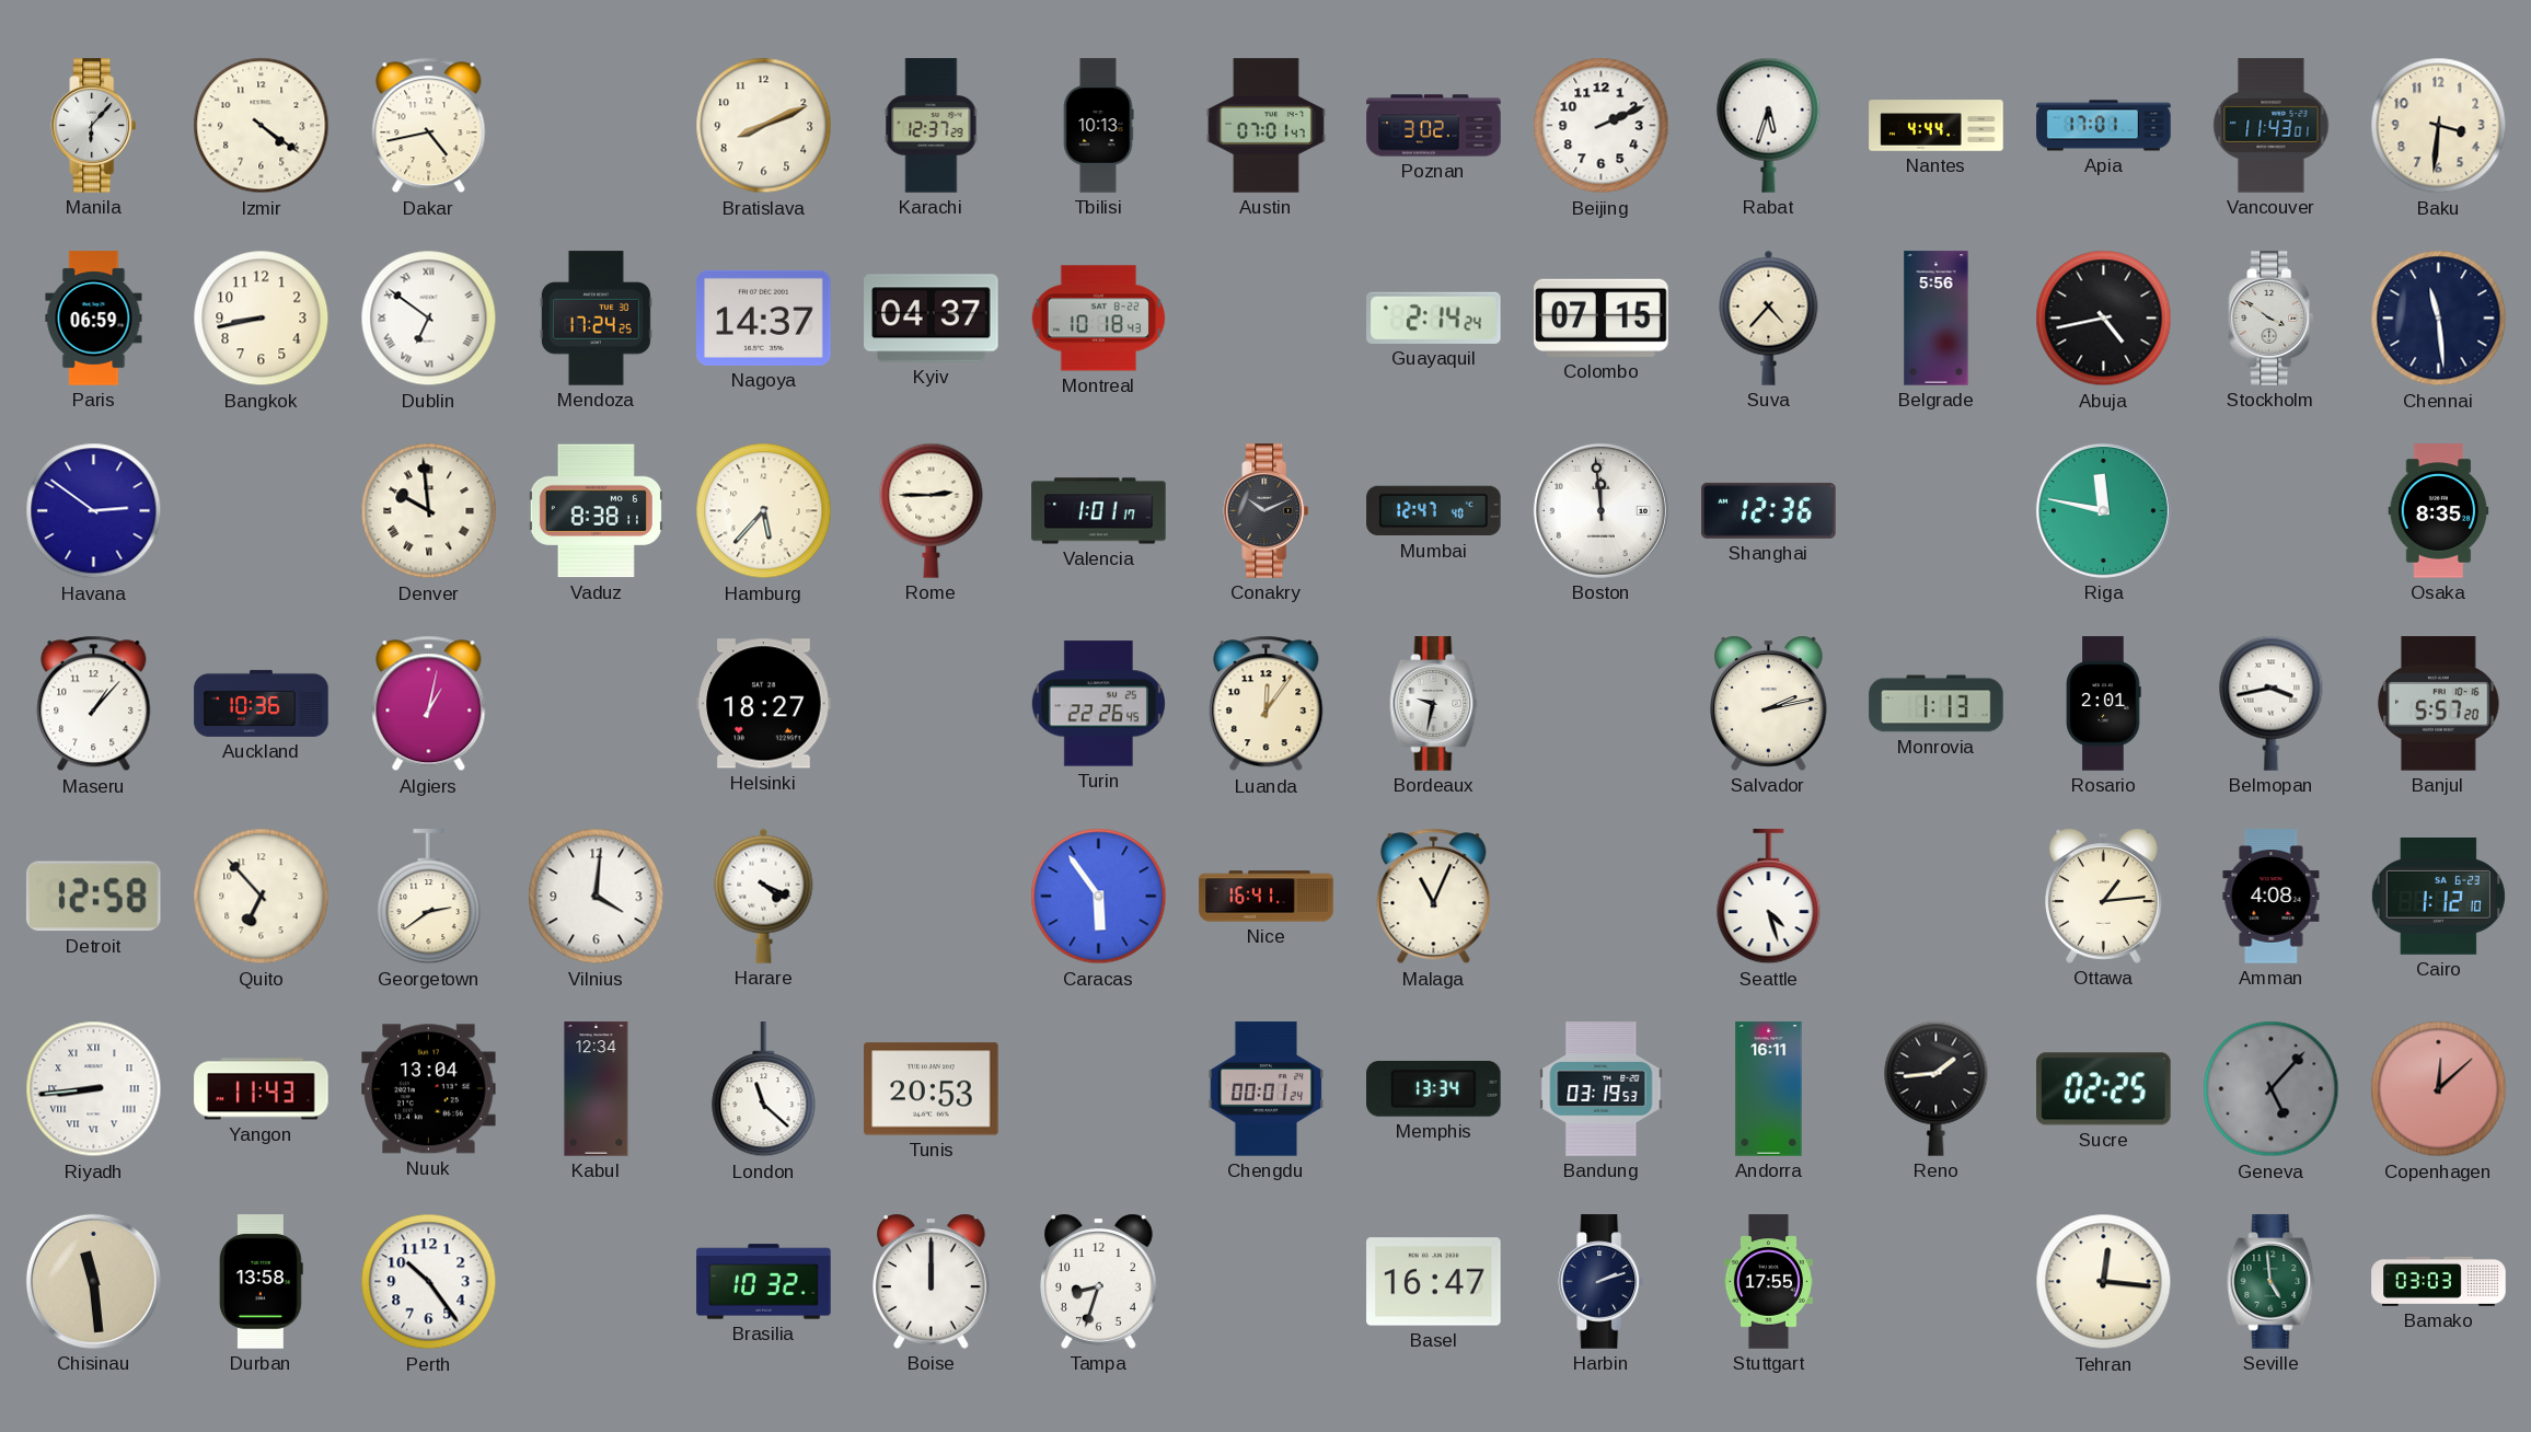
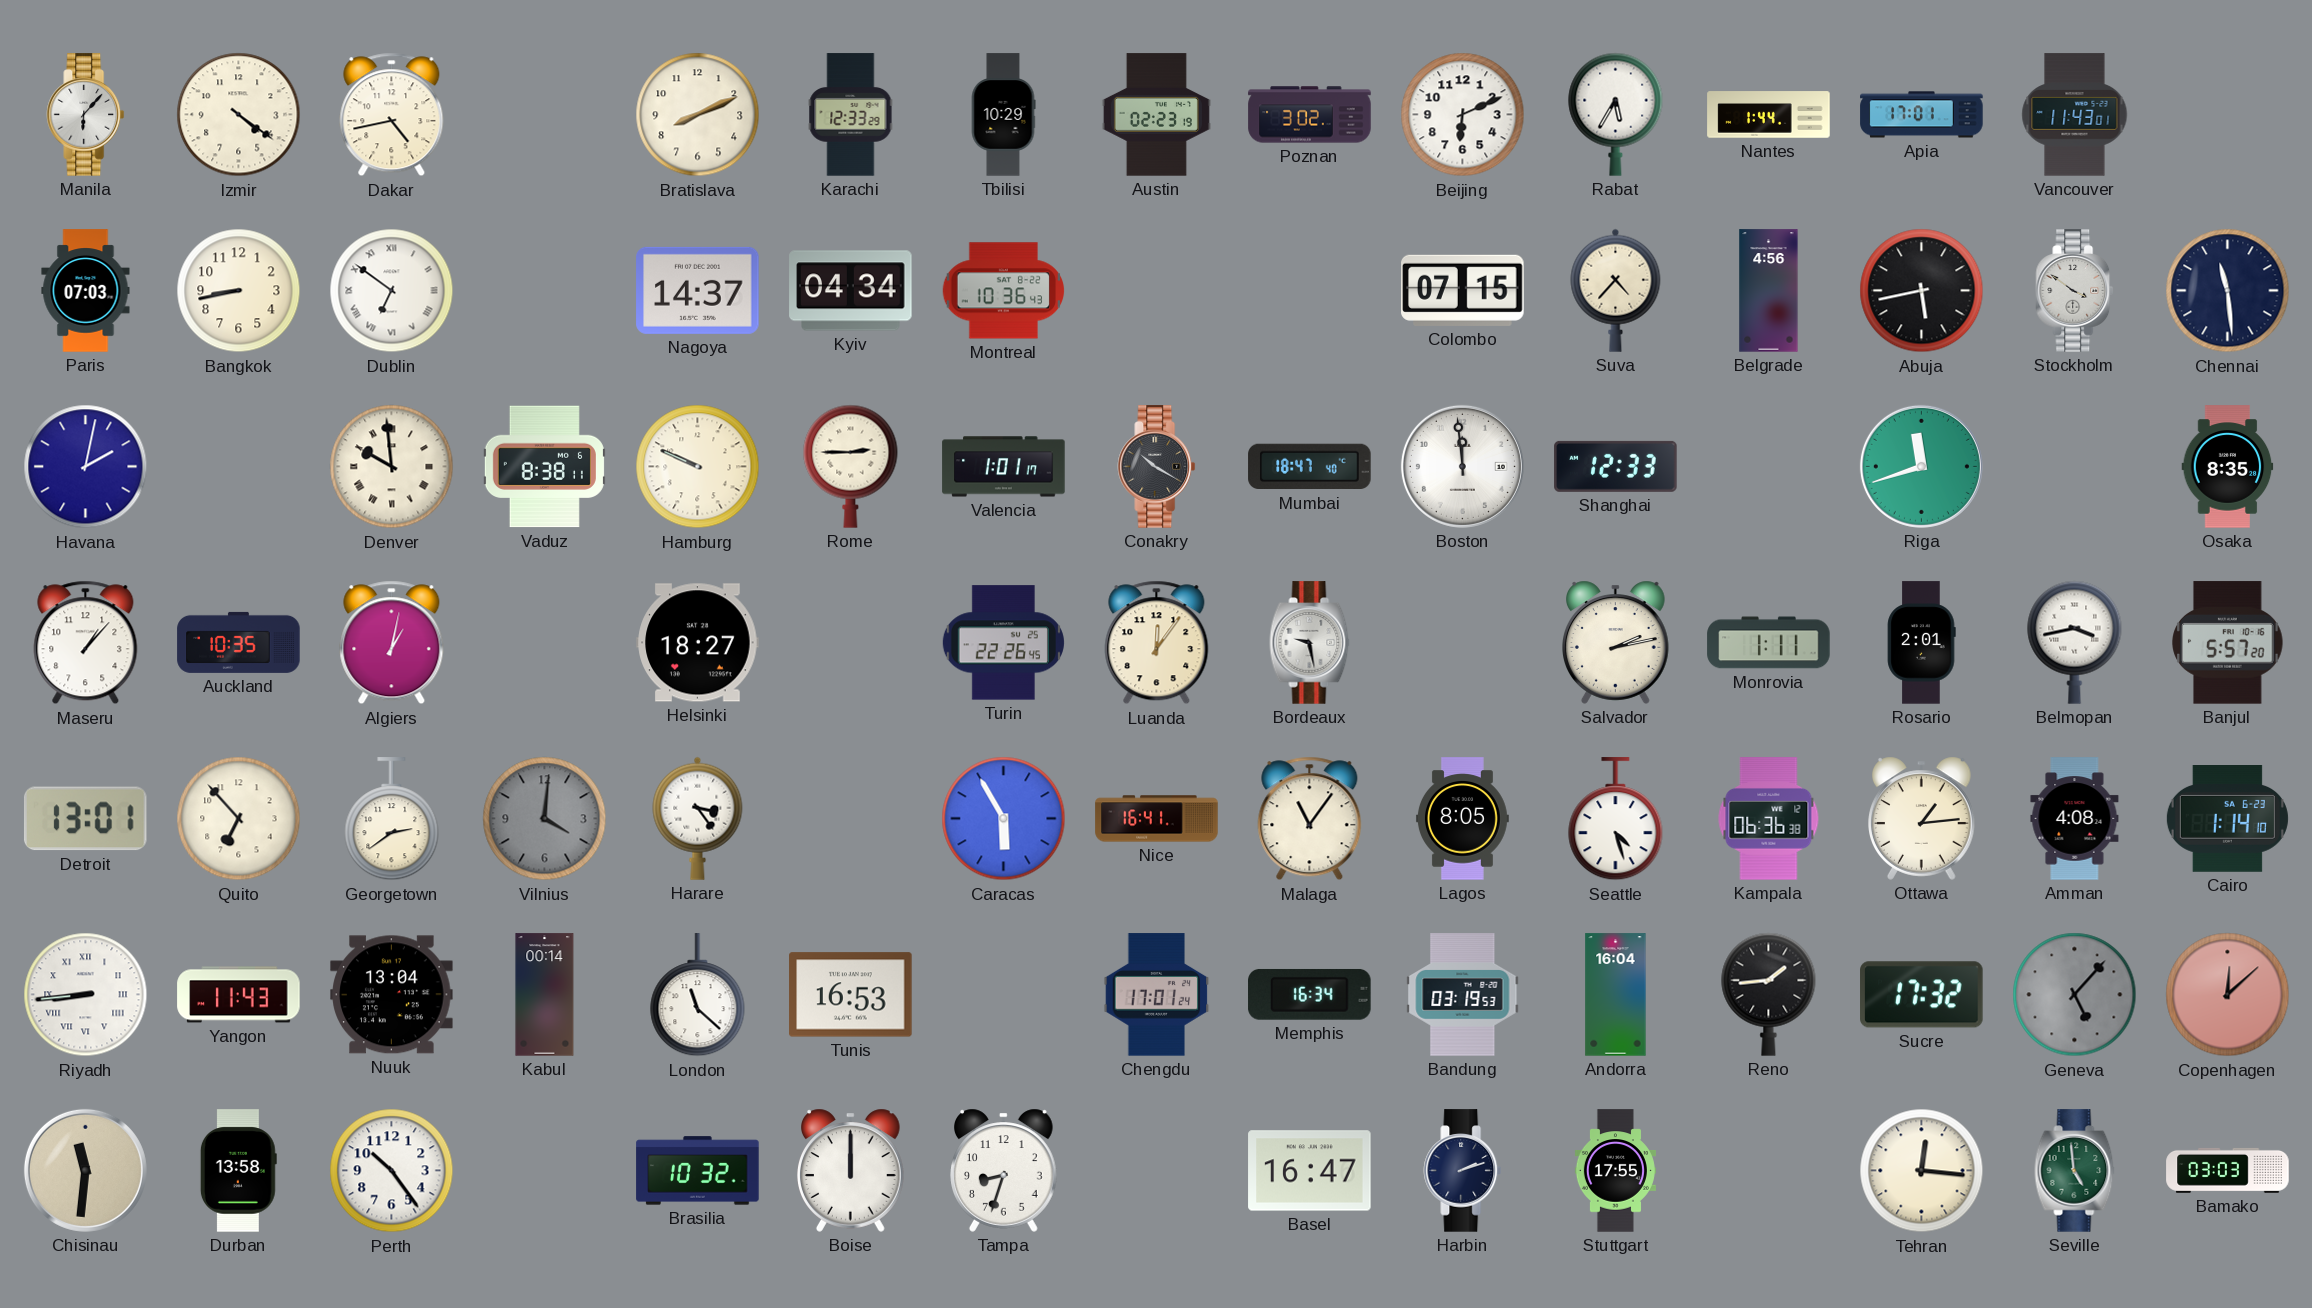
Karachi: 12:37 -> 12:33 (851, 115)
Tbilisi: 10:13 -> 10:29 (1003, 115)
Austin: 07:01 -> 02:23 (1156, 115)
Beijing: 2:11 -> 6:11 (1463, 115)
Rabat: 5:33 -> 5:35 (1616, 114)
Nantes: 4:44 -> 1:44 (1769, 115)
Baku: 3:31 -> none (2439, 126)
Paris: 06:59 -> 07:03 (86, 291)
Mendoza: 17:24 -> none (596, 319)
Kyiv: 04:37 -> 04:34 (851, 291)
Montreal: 10:18 -> 10:36 (1004, 291)
Guayaquil: 2:14 -> none (1434, 317)
Belgrade: 5:56 -> 4:56 (1769, 291)
Abuja: 4:43 -> 5:43 (1922, 291)
Havana: 2:51 -> 2:02 (86, 467)
Hamburg: 5:37 -> 9:49 (698, 467)
Conakry: 10:11 -> 10:20 (1157, 467)
Mumbai: 12:47 -> 18:47 (1310, 467)
Shanghai: 12:36 -> 12:33 (1616, 466)
Riga: 11:47 -> 11:42 (1921, 466)
Auckland: 10:36 -> 10:35 (239, 642)
Bordeaux: 9:32 -> 9:28 (1310, 643)
Monrovia: 1:13 -> 1:11 (1769, 643)
Detroit: 12:58 -> 13:01 (85, 819)
Vilnius dial: white -> grey (545, 819)
Harare: 4:19 -> 3:24 (698, 818)
Caracas: 5:54 -> 5:55 (1004, 819)
Malaga: 11:04 -> 11:06 (1310, 819)
Lagos: none -> 8:05 (1462, 819)
Kampala: none -> 06:36 (1769, 819)
Cairo: 1:12 -> 1:14 (2227, 819)
Kabul: 12:34 -> 00:14 (545, 995)
Tunis: 20:53 -> 16:53 (851, 995)
Chengdu: 00:01 -> 17:01 (1157, 995)
Memphis: 13:34 -> 16:34 (1310, 994)
Andorra: 16:11 -> 16:04 (1616, 995)
Sucre: 02:25 -> 17:32 (1922, 995)
Chisinau: 11:29 -> 11:31 (85, 1170)
